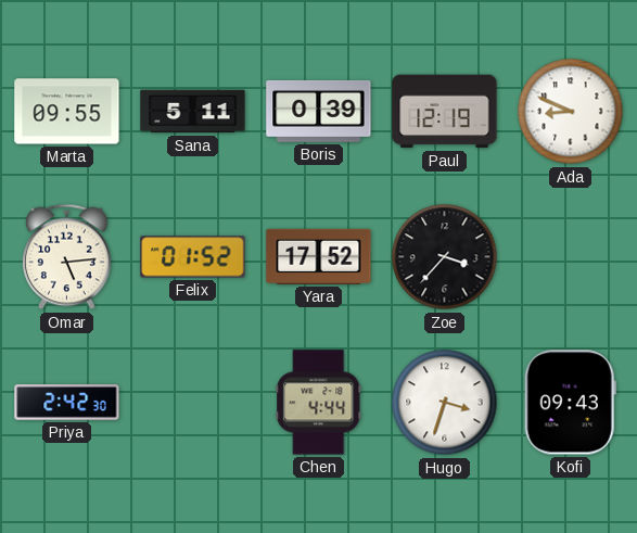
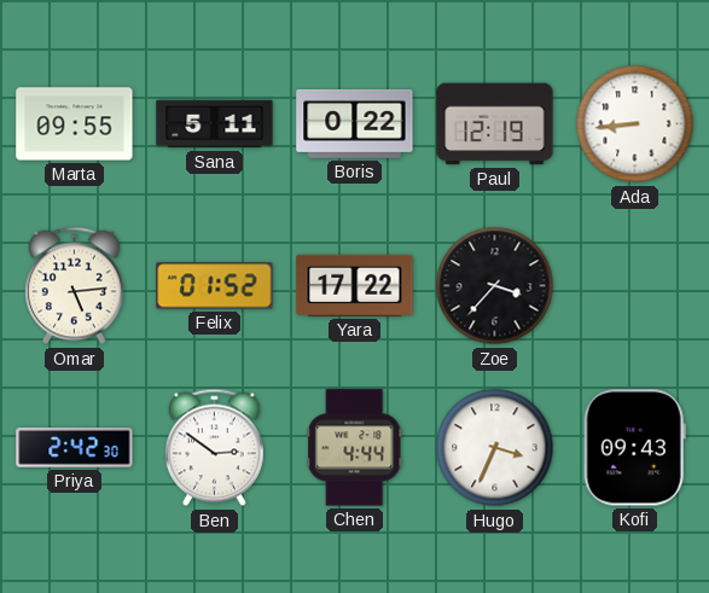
Boris: 0:39 -> 0:22 (355, 123)
Ada: 8:49 -> 8:44 (635, 124)
Yara: 17:52 -> 17:22 (355, 285)
Ben: none -> 2:51 (214, 448)
Hugo: 3:33 -> 3:34 (495, 448)
